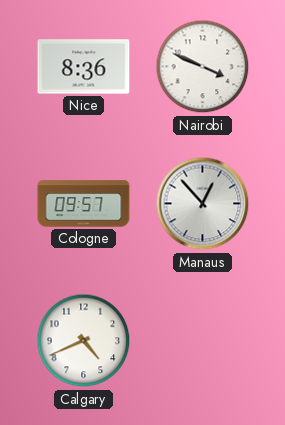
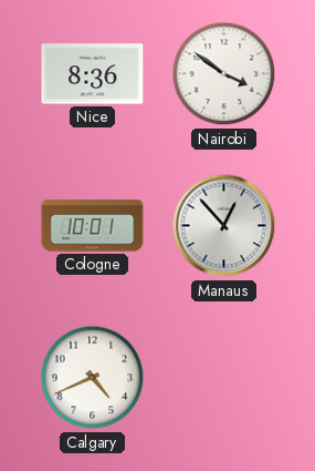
Nairobi: 3:49 -> 3:51 (224, 74)
Cologne: 09:57 -> 10:01 (93, 226)
